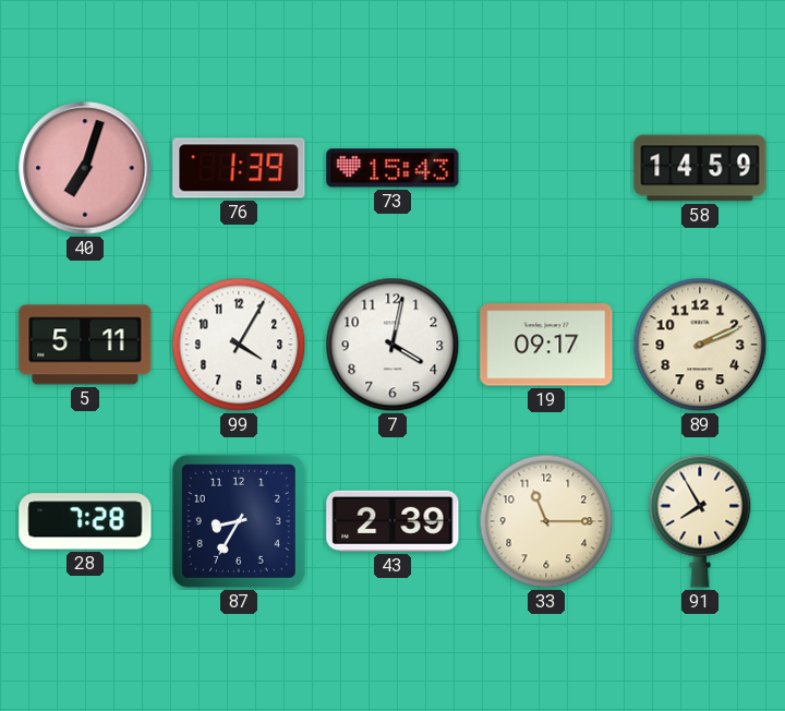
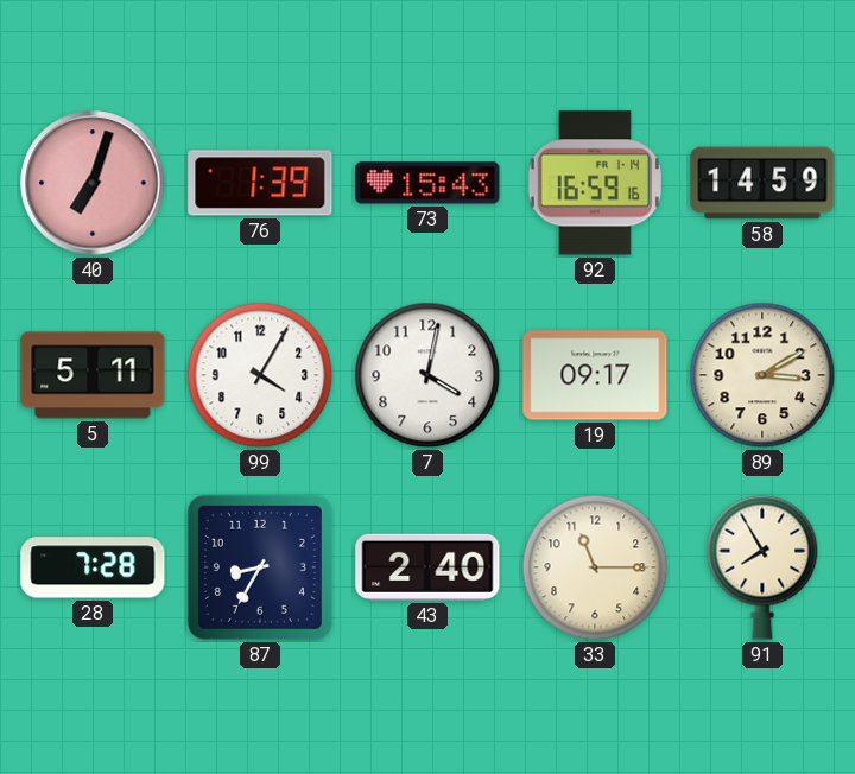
92: none -> 16:59 (594, 183)
89: 2:11 -> 3:10 (762, 375)
43: 2:39 -> 2:40 (427, 567)
